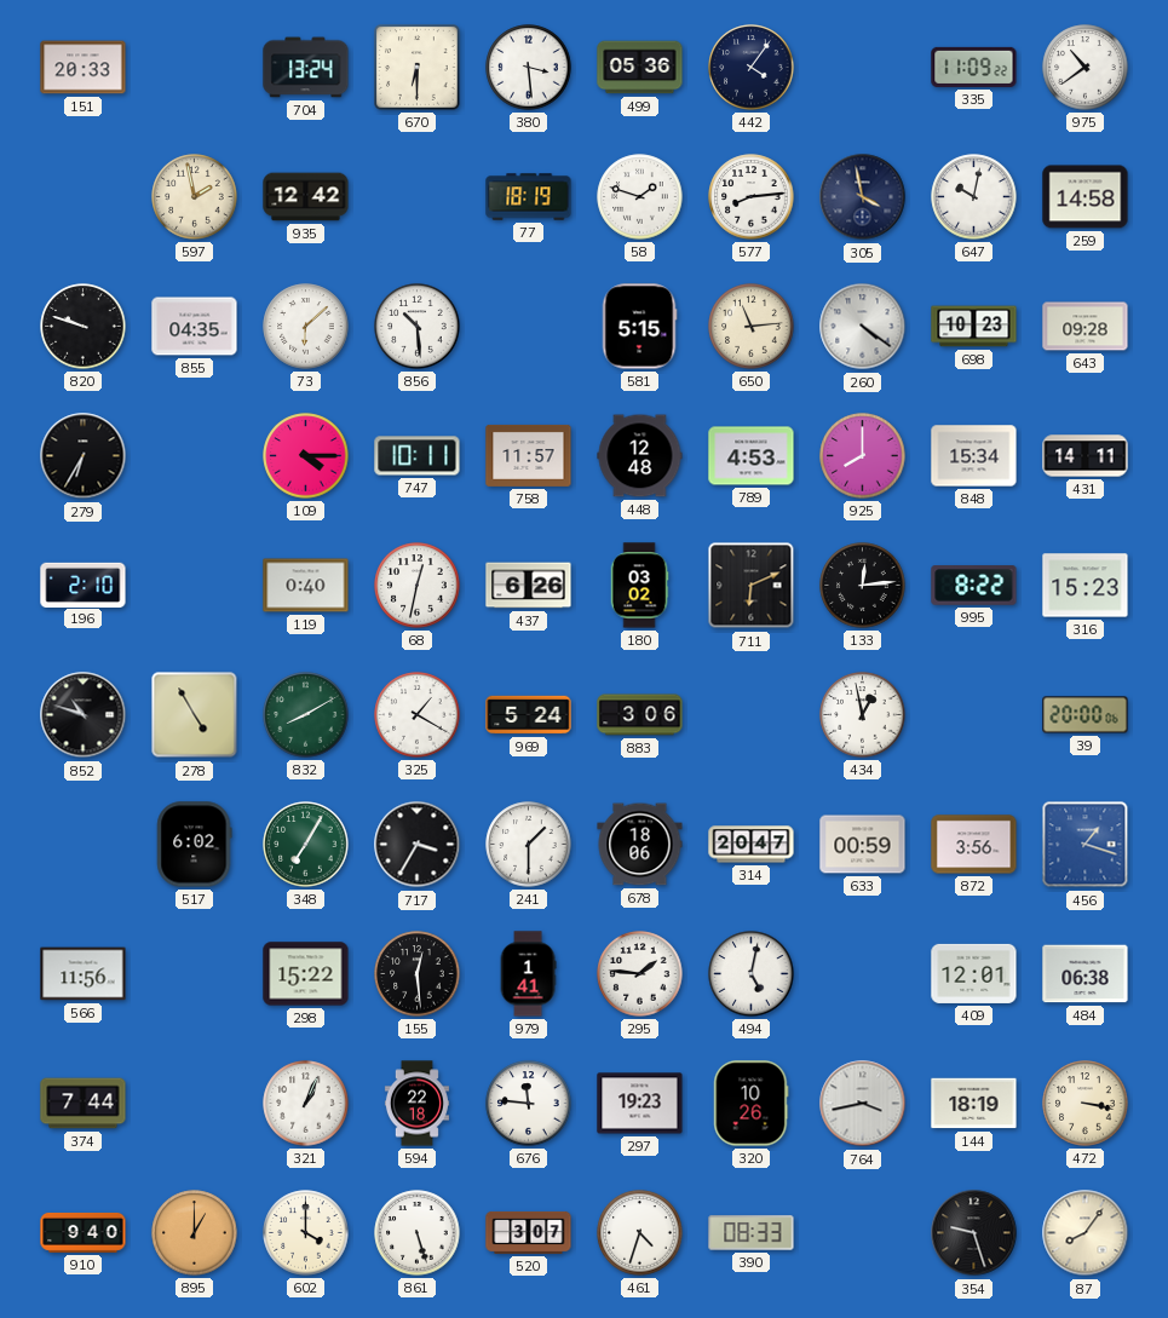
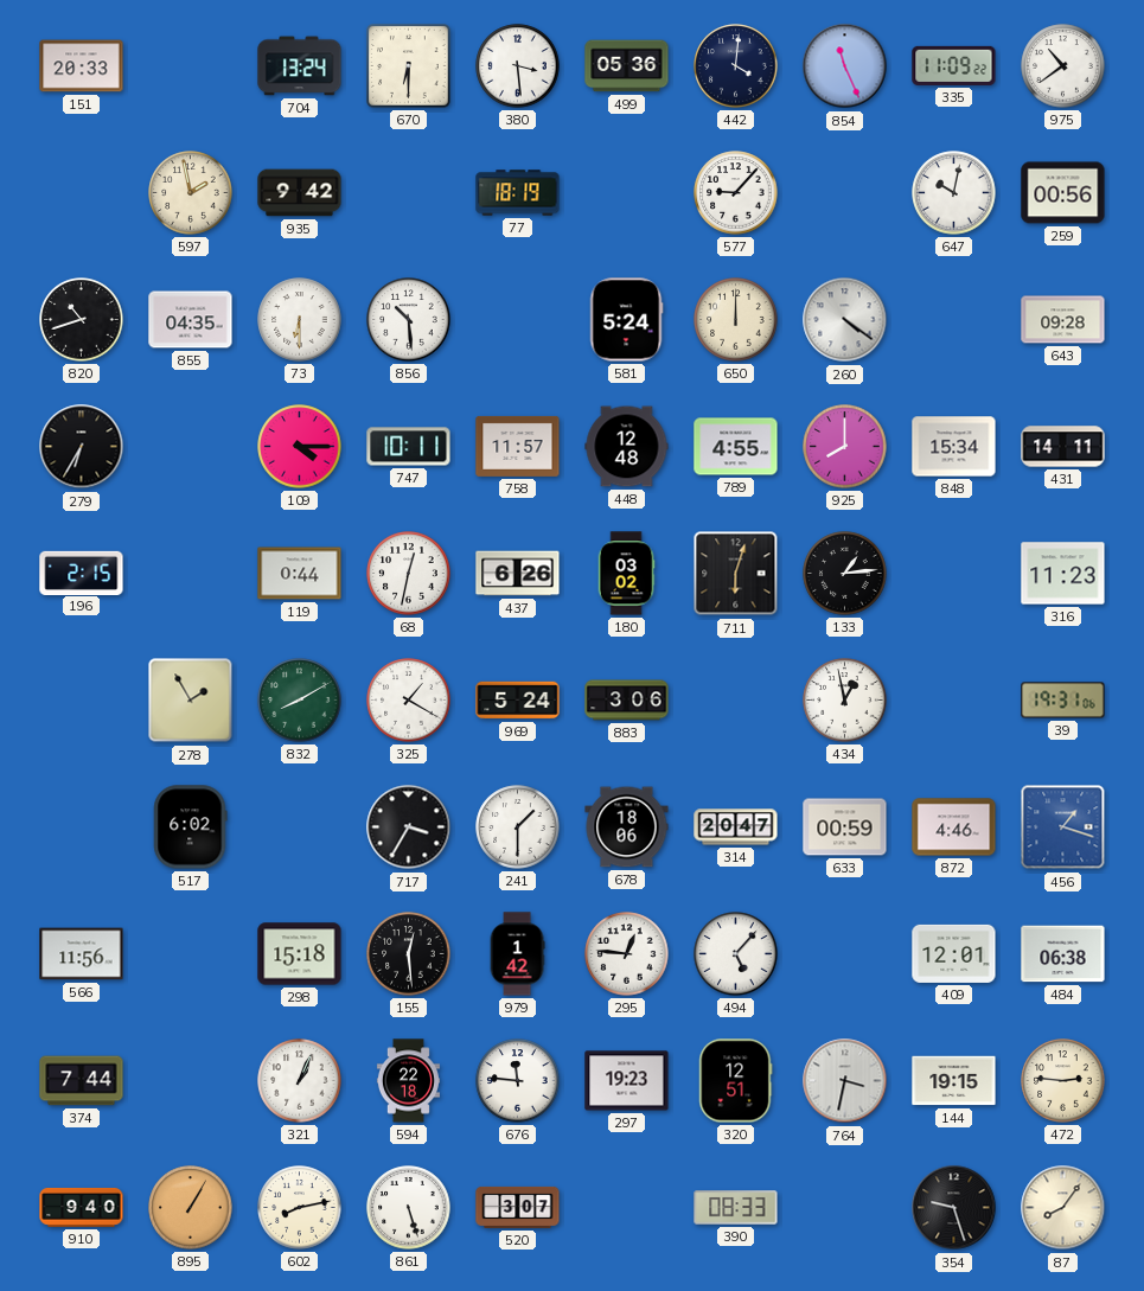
442: 4:06 -> 4:01 (736, 66)
854: none -> 11:26 (845, 66)
935: 12:42 -> 9:42 (300, 193)
58: 1:48 -> none (640, 197)
577: 8:14 -> 9:07 (736, 193)
305: 3:58 -> none (863, 197)
259: 14:58 -> 00:56 (1063, 193)
820: 9:48 -> 10:42 (82, 320)
73: 6:08 -> 6:30 (300, 320)
581: 5:15 -> 5:24 (626, 320)
650: 11:14 -> 12:00 (736, 320)
698: 10:23 -> none (974, 327)
789: 4:53 -> 4:55 (736, 447)
196: 2:10 -> 2:15 (82, 573)
119: 0:40 -> 0:44 (300, 574)
711: 6:11 -> 6:03 (736, 574)
133: 12:14 -> 1:14 (845, 574)
995: 8:22 -> none (974, 586)
316: 15:23 -> 11:23 (1063, 574)
852: 10:48 -> none (84, 715)
278: 4:55 -> 1:55 (191, 701)
39: 20:00 -> 19:31 (1063, 701)
348: 7:05 -> none (306, 845)
872: 3:56 -> 4:46 (954, 827)
298: 15:22 -> 15:18 (300, 954)
979: 1:41 -> 1:42 (517, 954)
295: 1:46 -> 12:46 (627, 954)
494: 5:02 -> 5:07 (736, 954)
320: 10:26 -> 12:51 (736, 1081)
764: 3:43 -> 3:32 (845, 1081)
144: 18:19 -> 19:15 (954, 1081)
472: 3:17 -> 2:46 (1063, 1081)
895: 1:00 -> 1:05 (191, 1208)
602: 4:00 -> 8:13 (300, 1208)
461: 4:33 -> none (640, 1233)
